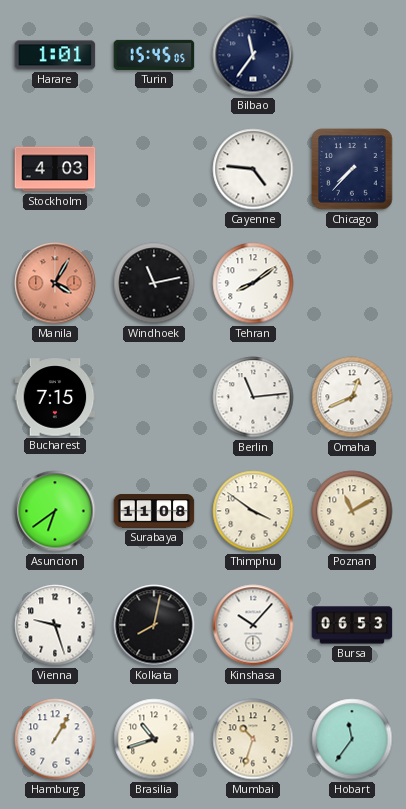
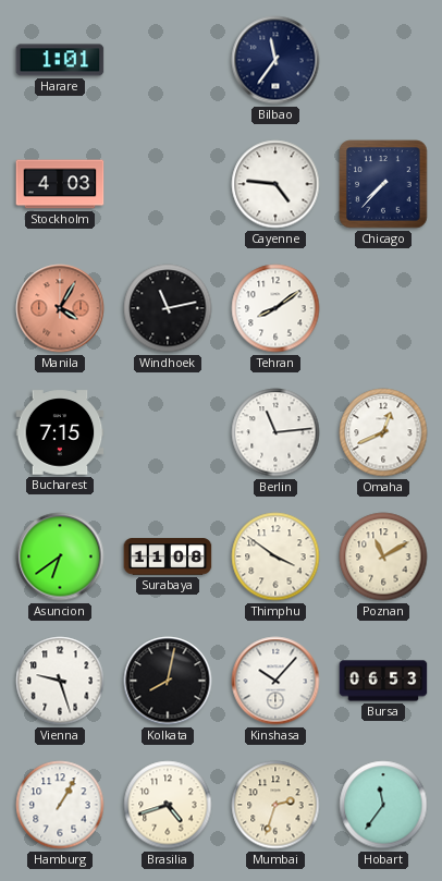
Turin: 15:45 -> none (154, 55)
Brasilia: 10:42 -> 4:42 (168, 805)
Mumbai: 10:33 -> 2:33 (275, 805)
